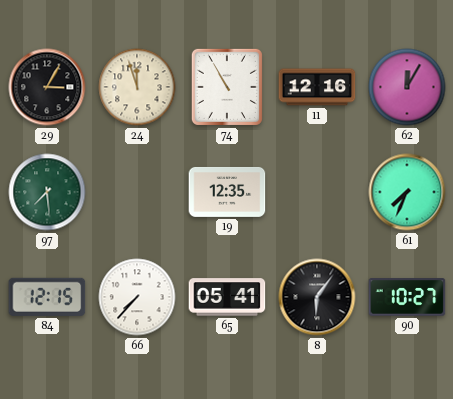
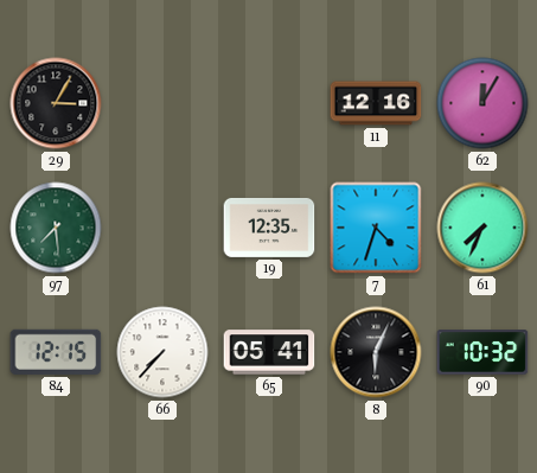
24: 11:57 -> none (137, 87)
74: 10:55 -> none (227, 87)
7: none -> 4:33 (376, 228)
8: 6:06 -> 6:04 (376, 352)
90: 10:27 -> 10:32 (482, 352)
